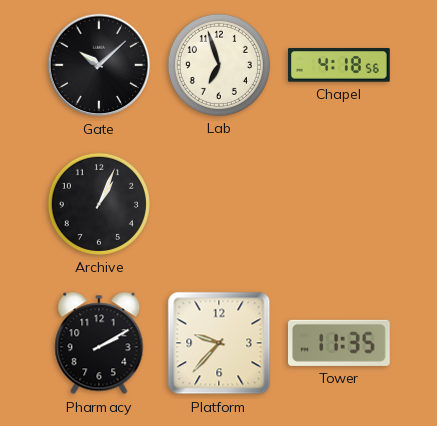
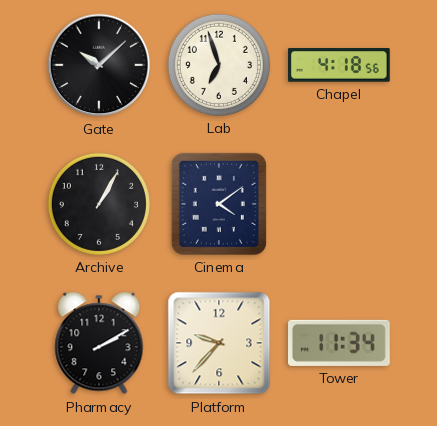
Archive: 1:04 -> 1:05 (99, 204)
Cinema: none -> 4:09 (219, 204)
Tower: 11:35 -> 11:34 (340, 343)
